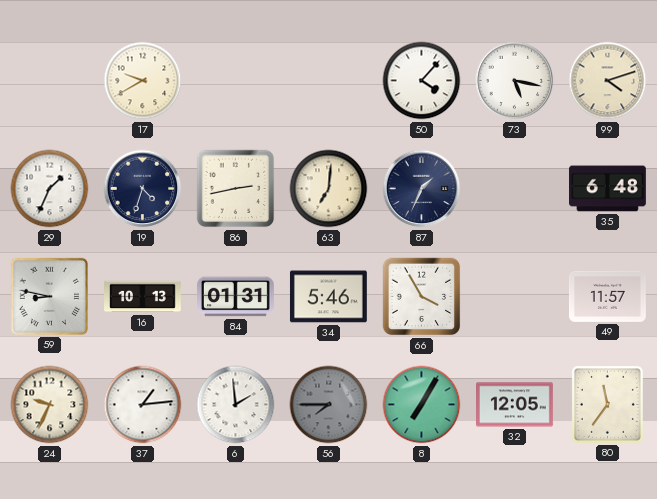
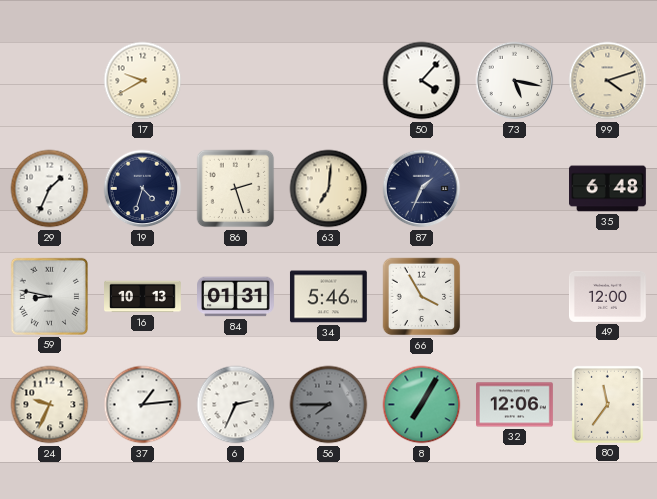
86: 2:43 -> 2:27 (236, 189)
49: 11:57 -> 12:00 (608, 296)
6: 1:59 -> 2:34 (236, 405)
32: 12:05 -> 12:06 (515, 405)
